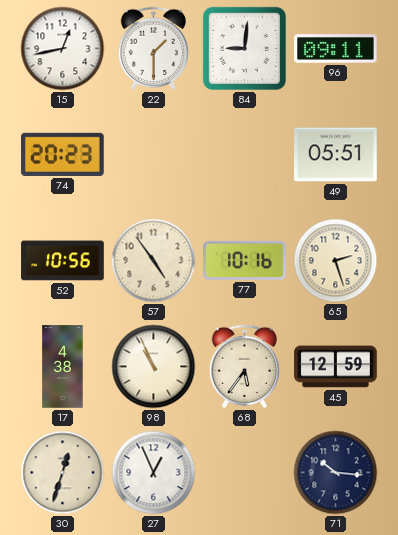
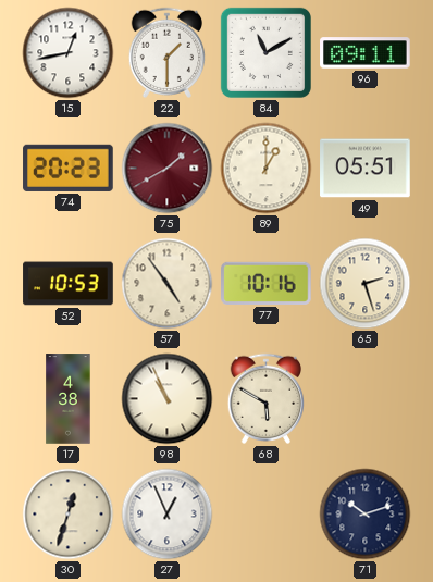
84: 9:01 -> 11:10 (265, 52)
75: none -> 1:40 (168, 169)
89: none -> 1:00 (267, 169)
52: 10:56 -> 10:53 (69, 284)
68: 5:36 -> 5:50 (267, 398)
45: 12:59 -> none (336, 367)
71: 10:16 -> 10:12 (366, 515)
